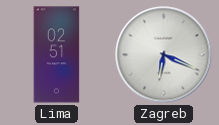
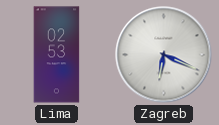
Lima: 02:51 -> 02:53 (57, 55)
